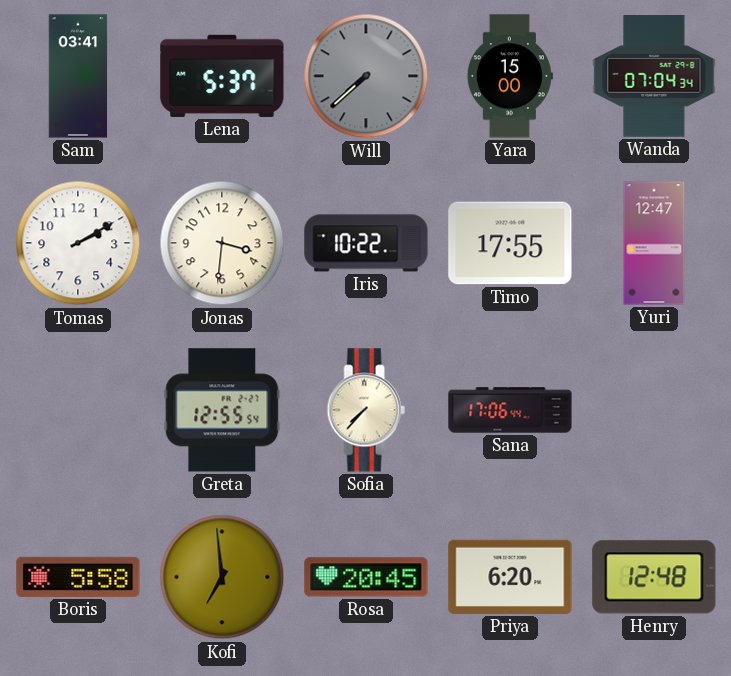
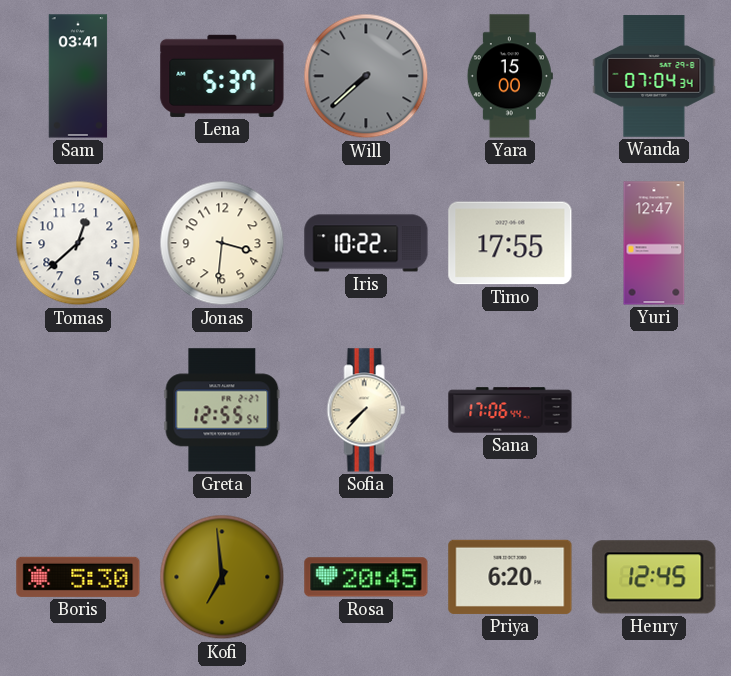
Tomas: 2:10 -> 12:38 (78, 243)
Boris: 5:58 -> 5:30 (78, 577)
Henry: 12:48 -> 12:45 (654, 577)
